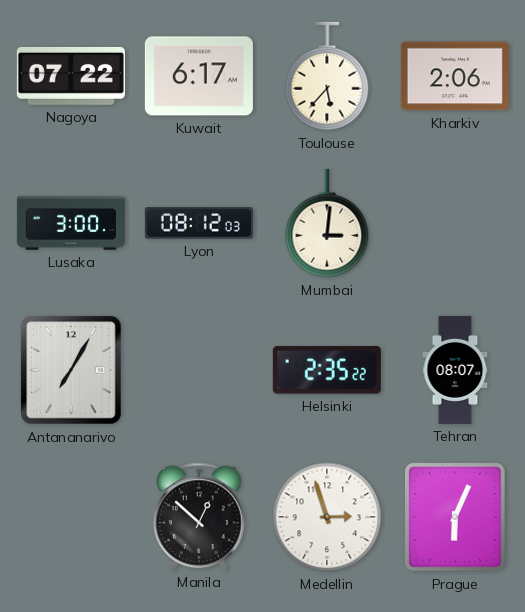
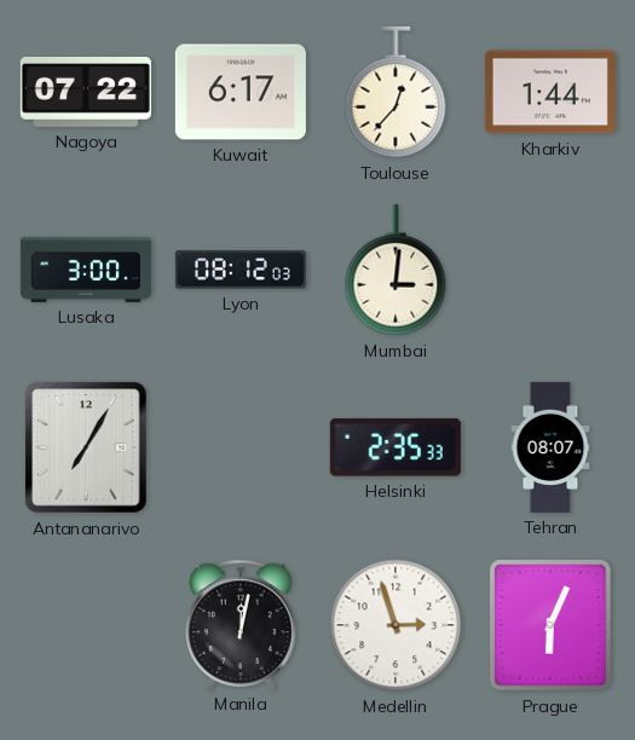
Toulouse: 5:37 -> 12:37 (396, 92)
Kharkiv: 2:06 -> 1:44 (550, 92)
Helsinki: 2:35:22 -> 2:35:33 (396, 447)
Manila: 12:52 -> 12:02 (242, 624)
